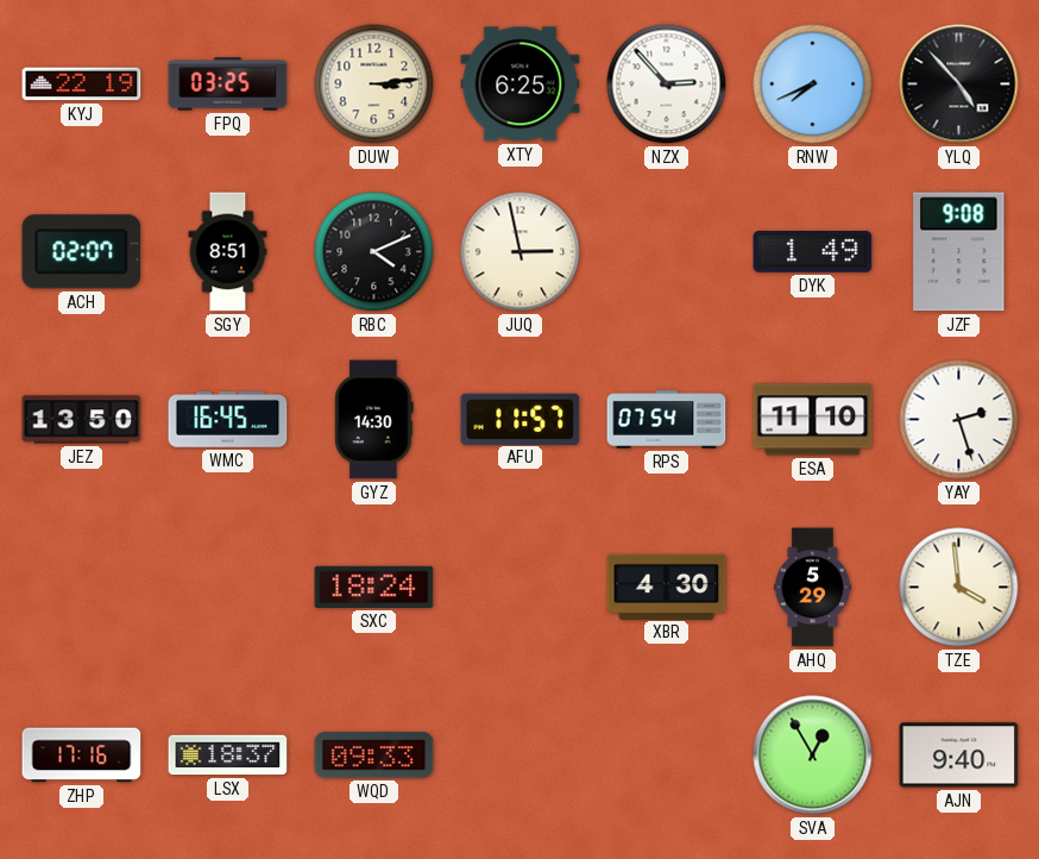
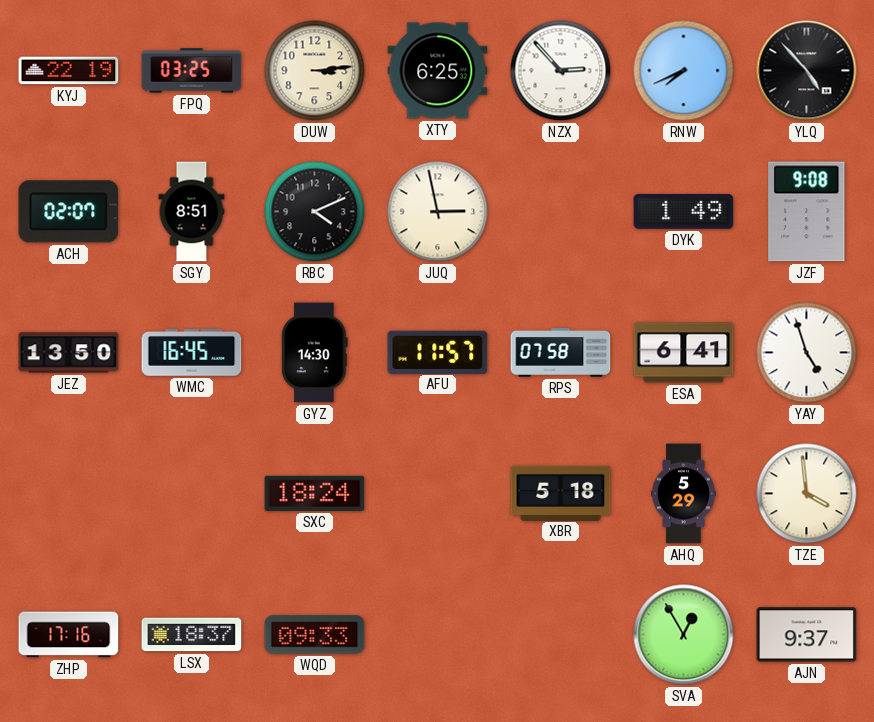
RPS: 07:54 -> 07:58 (561, 353)
ESA: 11:10 -> 6:41 (684, 353)
YAY: 2:27 -> 4:57 (807, 353)
XBR: 4:30 -> 5:18 (561, 493)
AJN: 9:40 -> 9:37 (807, 635)
